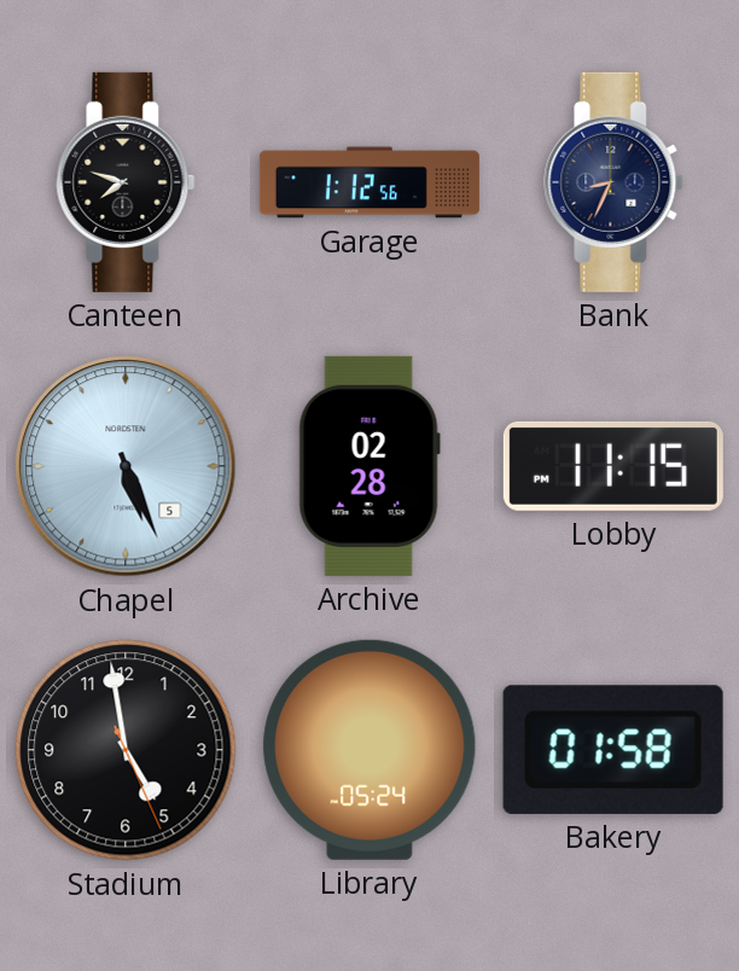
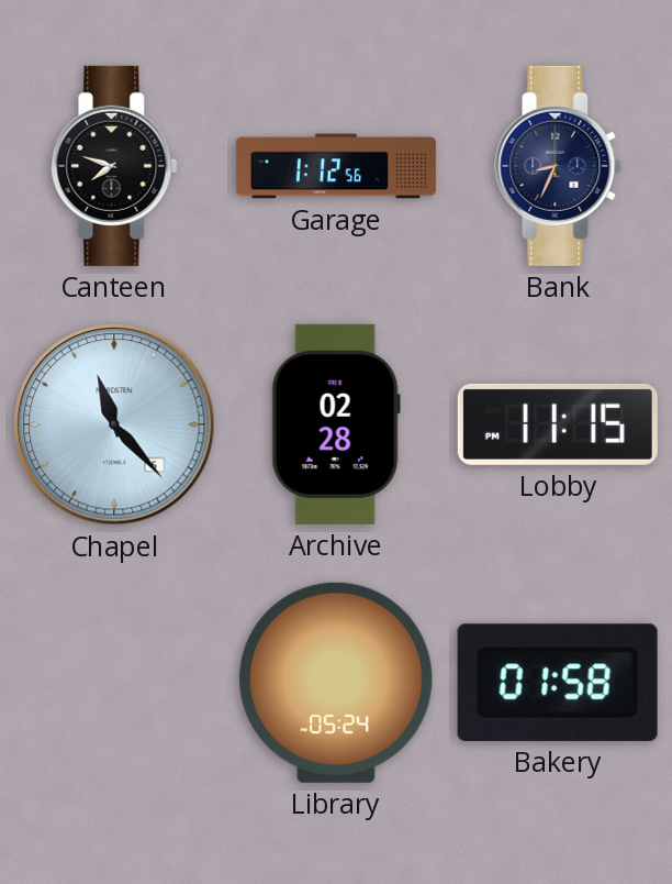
Chapel: 5:26 -> 11:23 (114, 424)
Stadium: 4:58 -> none (126, 750)
